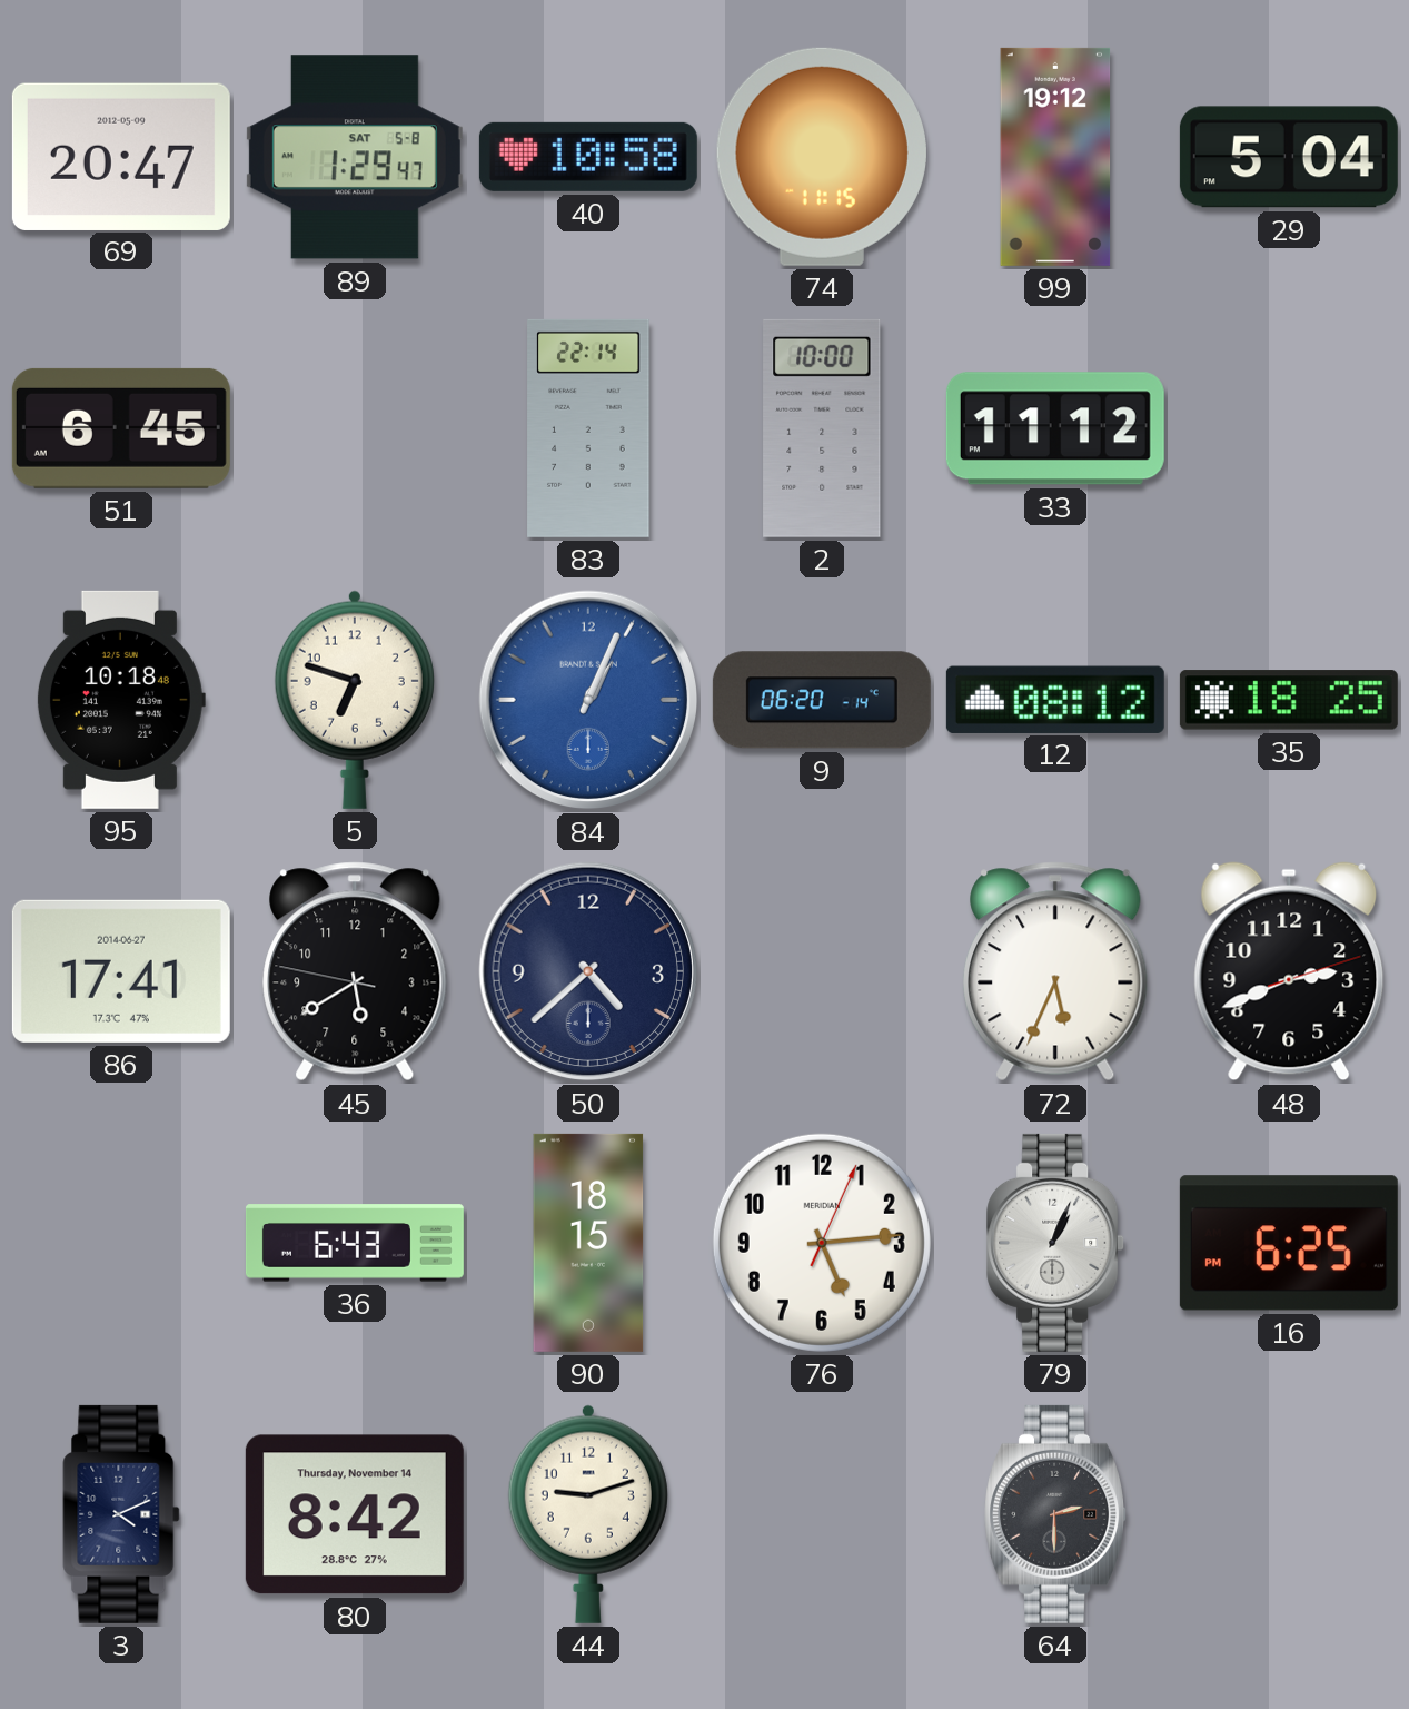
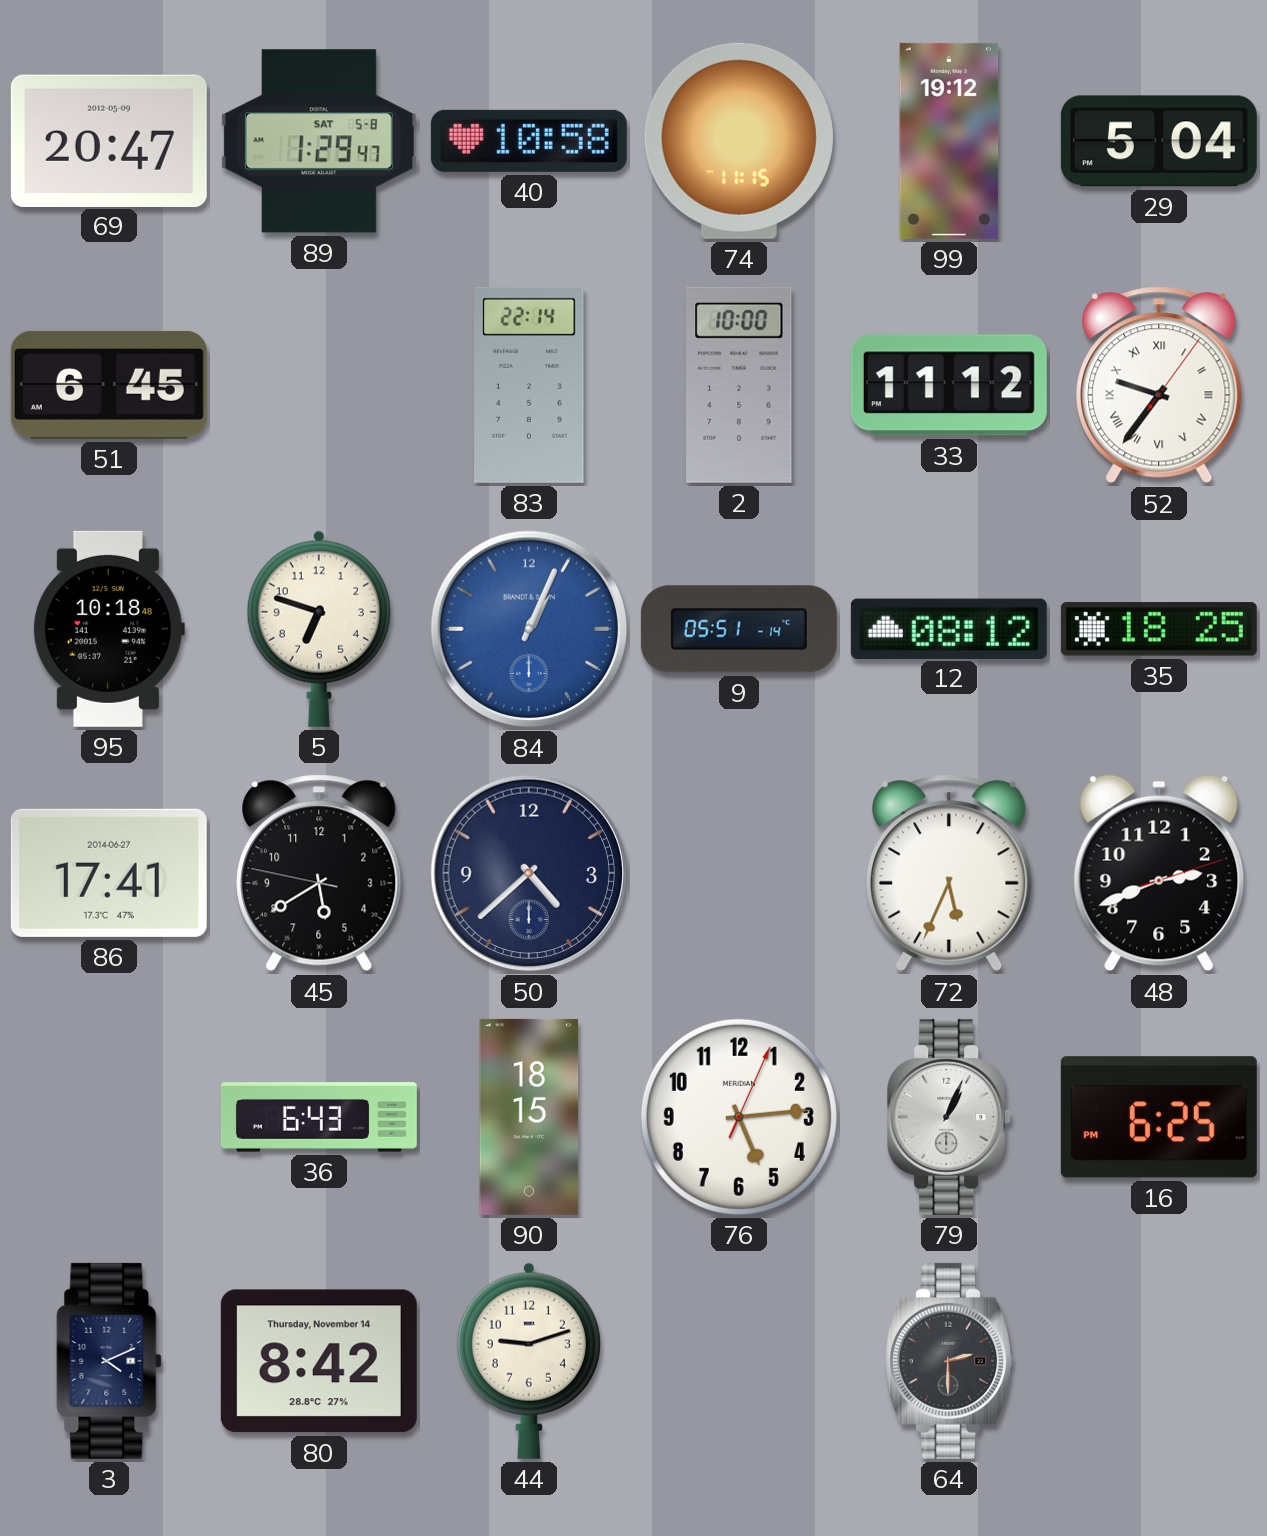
52: none -> 9:36 (1159, 385)
9: 06:20 -> 05:51 (739, 629)
